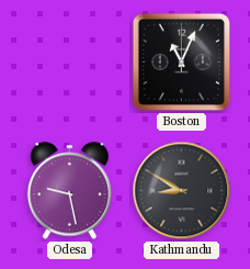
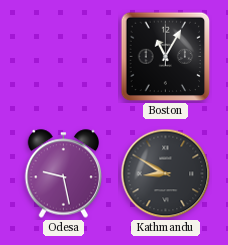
Boston: 11:04 -> 11:05 (166, 57)
